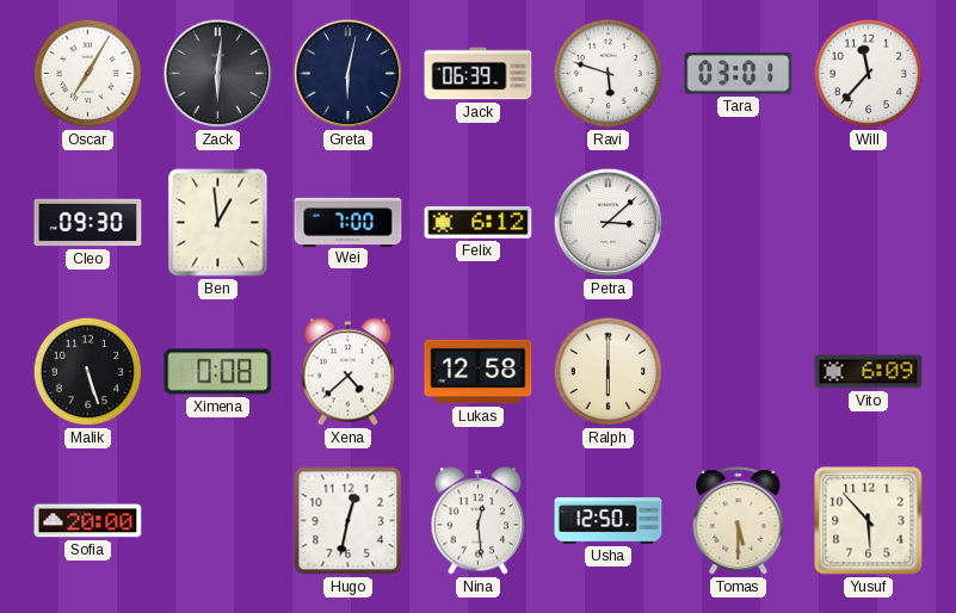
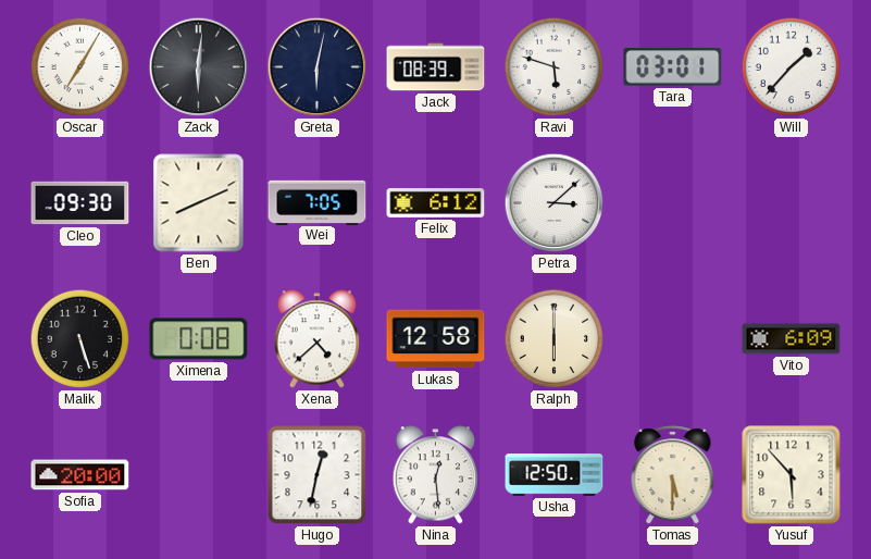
Jack: 06:39 -> 08:39 (436, 67)
Will: 11:37 -> 1:37 (792, 67)
Ben: 12:59 -> 8:11 (199, 203)
Wei: 7:00 -> 7:05 (318, 202)
